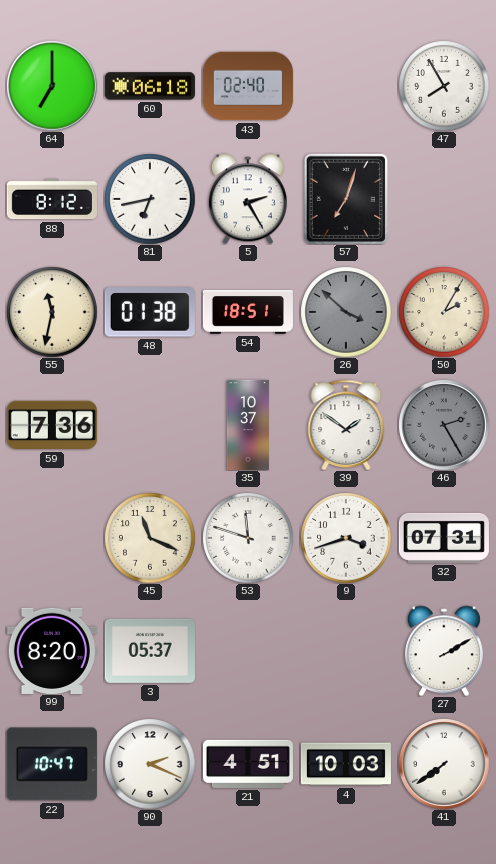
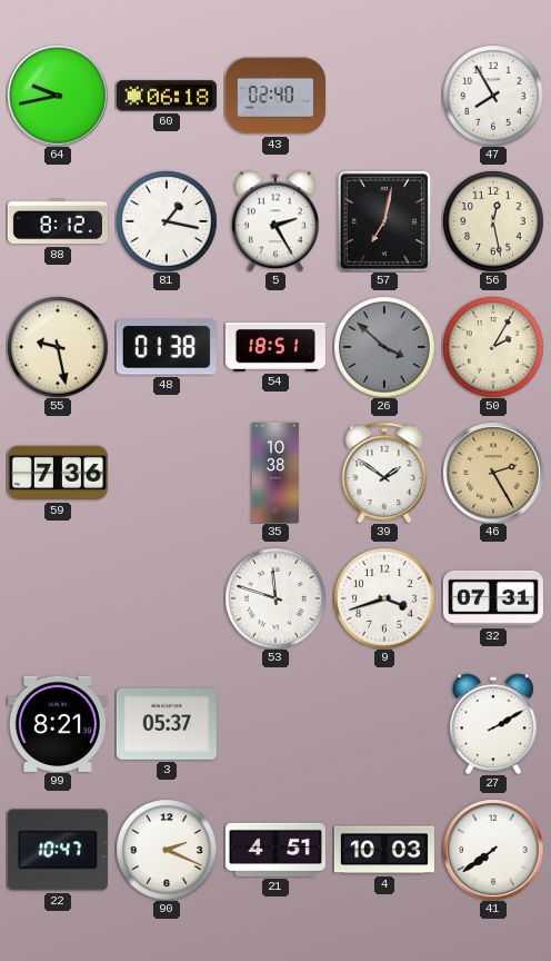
64: 7:00 -> 9:43 (58, 96)
81: 6:43 -> 1:17 (167, 221)
57: 7:03 -> 7:02 (384, 221)
56: none -> 12:28 (493, 221)
55: 11:32 -> 9:28 (58, 347)
35: 10:37 -> 10:38 (275, 473)
46 dial: grey -> champagne (493, 473)
45: 11:19 -> none (150, 538)
99: 8:20 -> 8:21 (58, 723)
